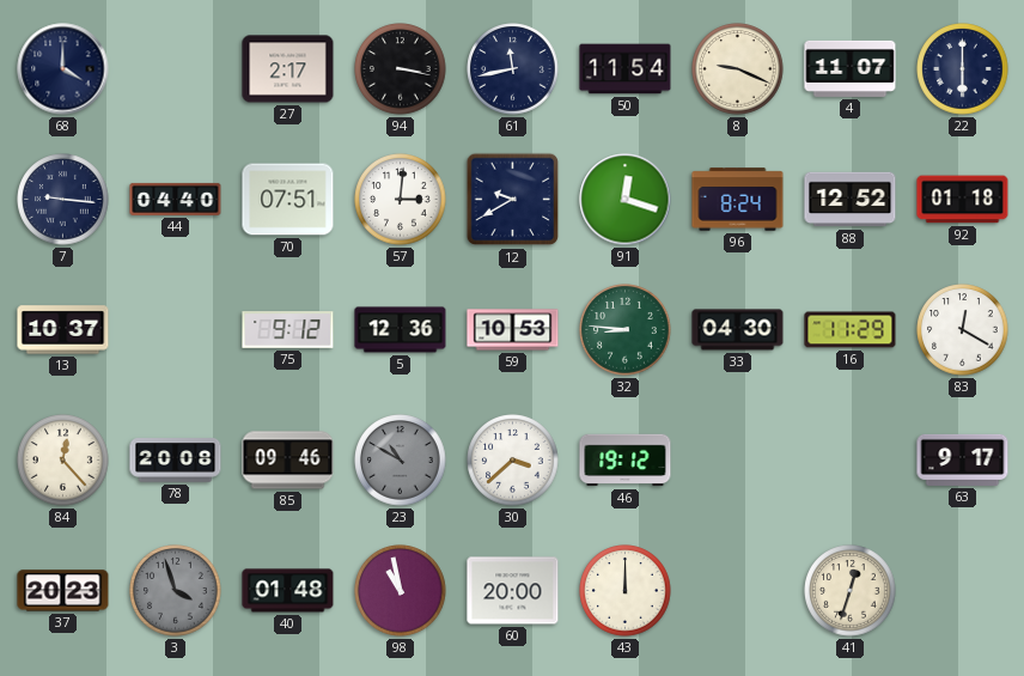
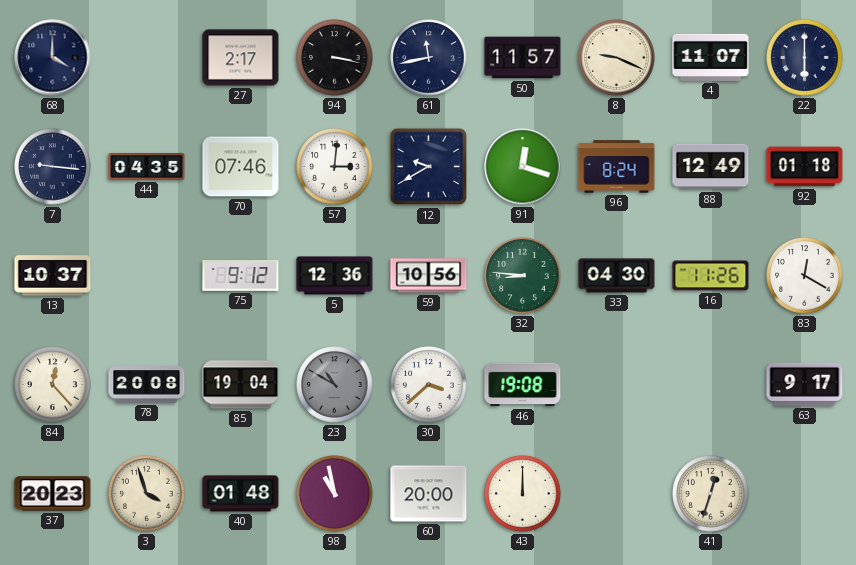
50: 11:54 -> 11:57 (523, 58)
44: 04:40 -> 04:35 (147, 166)
70: 07:51 -> 07:46 (241, 167)
88: 12:52 -> 12:49 (711, 167)
59: 10:53 -> 10:56 (429, 276)
16: 11:29 -> 11:26 (711, 276)
85: 09:46 -> 19:04 (241, 385)
46: 19:12 -> 19:08 (523, 385)
3 dial: grey -> cream (147, 494)
